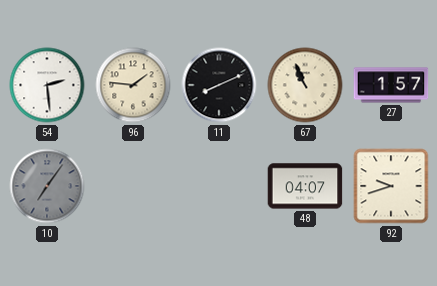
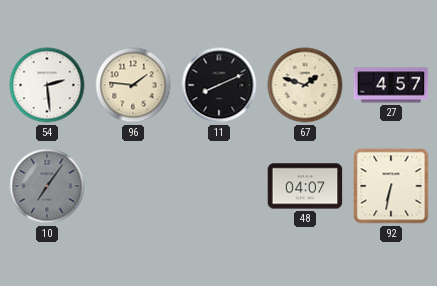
67: 10:56 -> 1:48 (305, 85)
27: 1:57 -> 4:57 (391, 85)
92: 9:42 -> 6:32 (391, 186)
